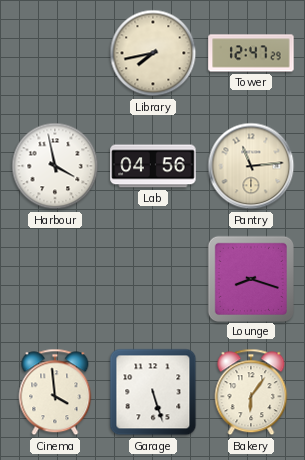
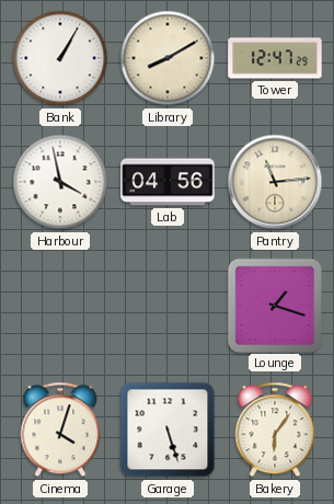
Bank: none -> 1:05 (60, 58)
Library: 7:43 -> 8:10 (168, 58)
Lounge: 8:18 -> 1:18 (274, 305)
Cinema: 3:59 -> 4:03 (60, 429)
